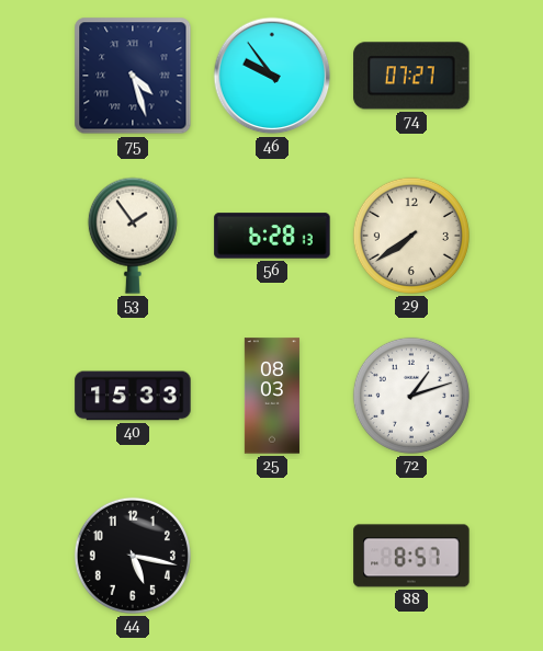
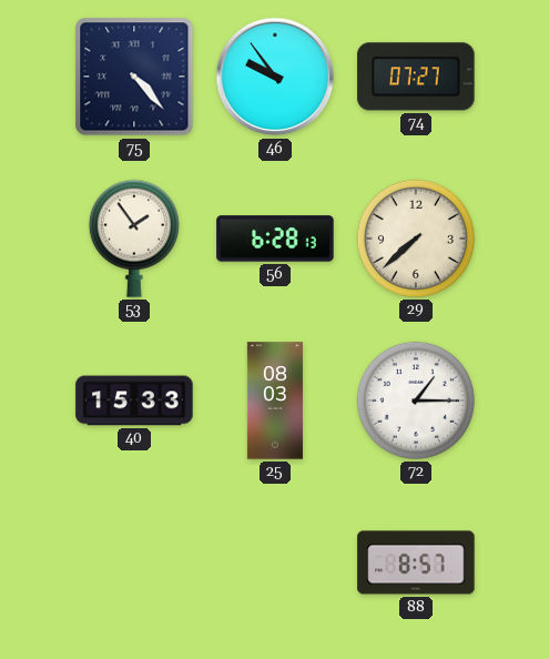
75: 4:27 -> 4:23 (134, 77)
29: 7:39 -> 7:38 (416, 239)
72: 1:12 -> 1:15 (416, 401)
44: 5:17 -> none (133, 556)
